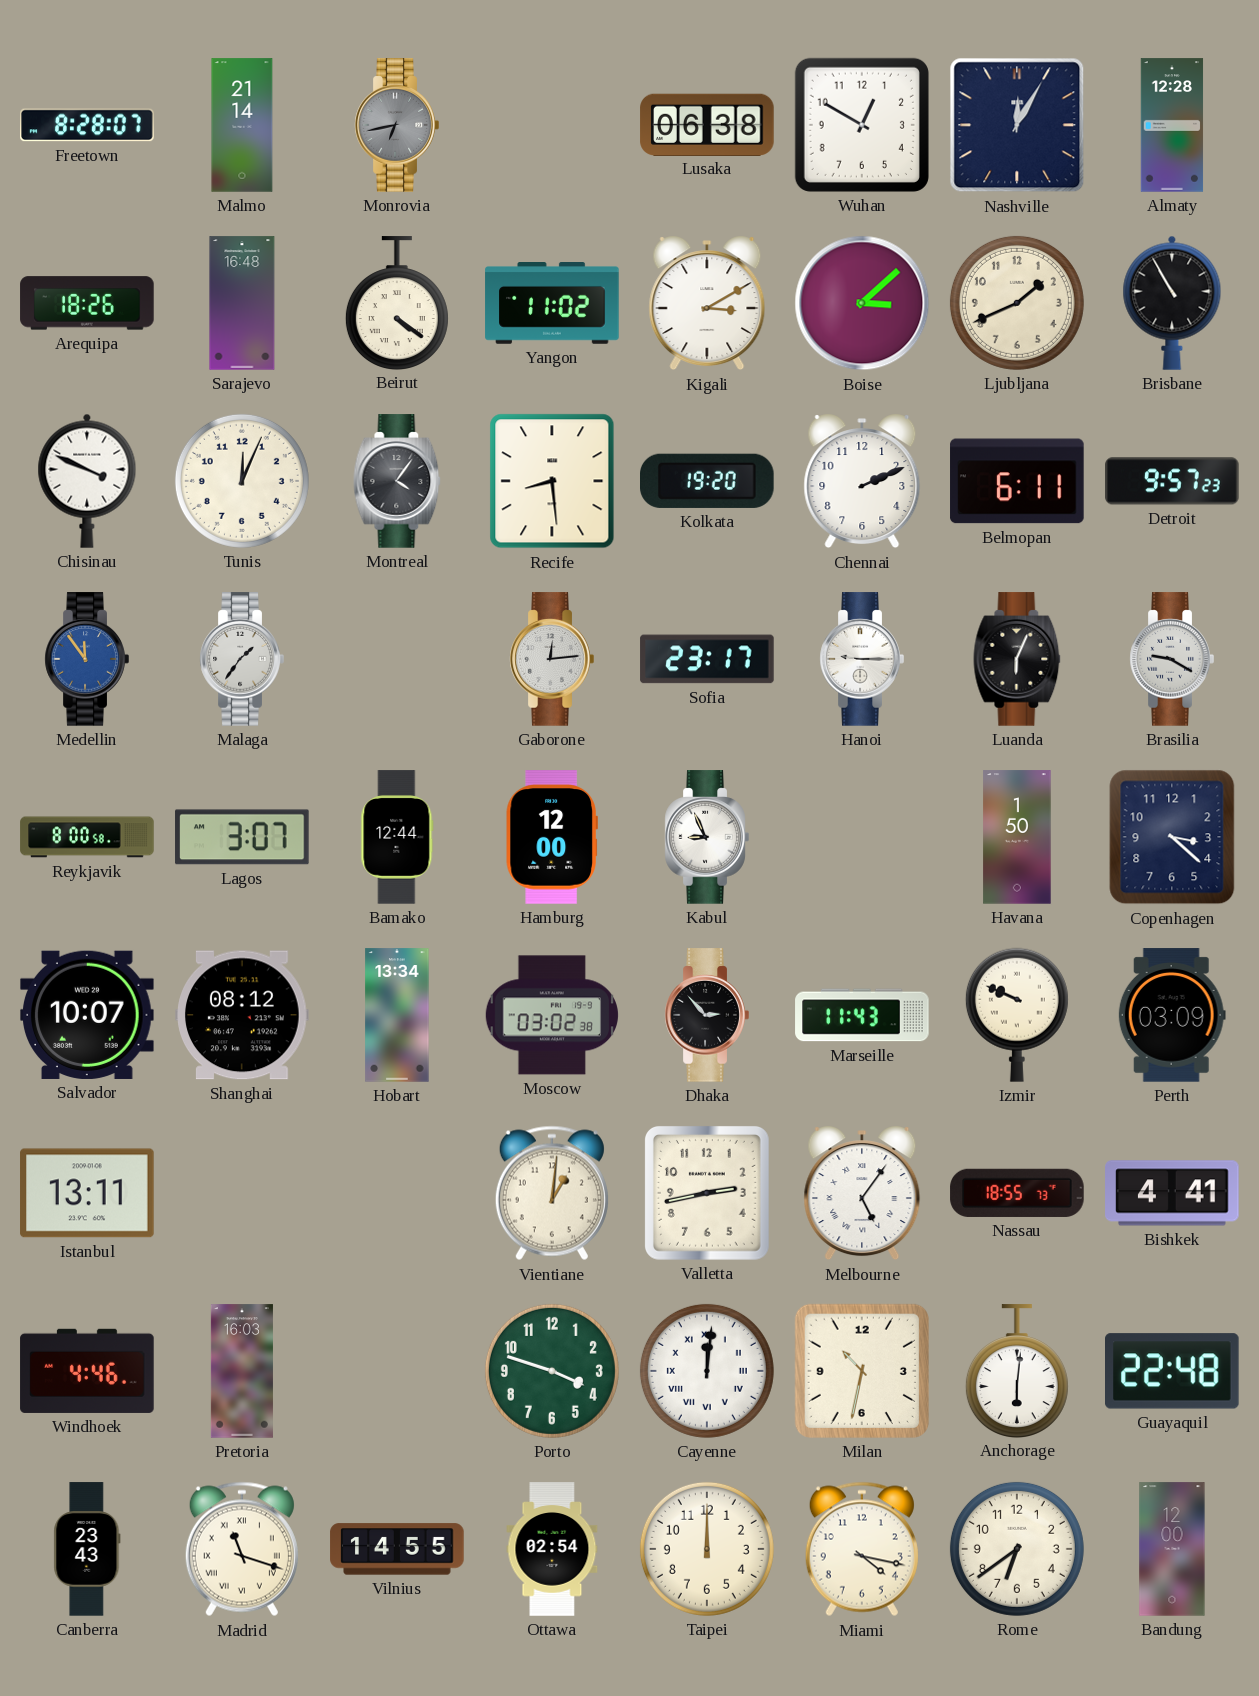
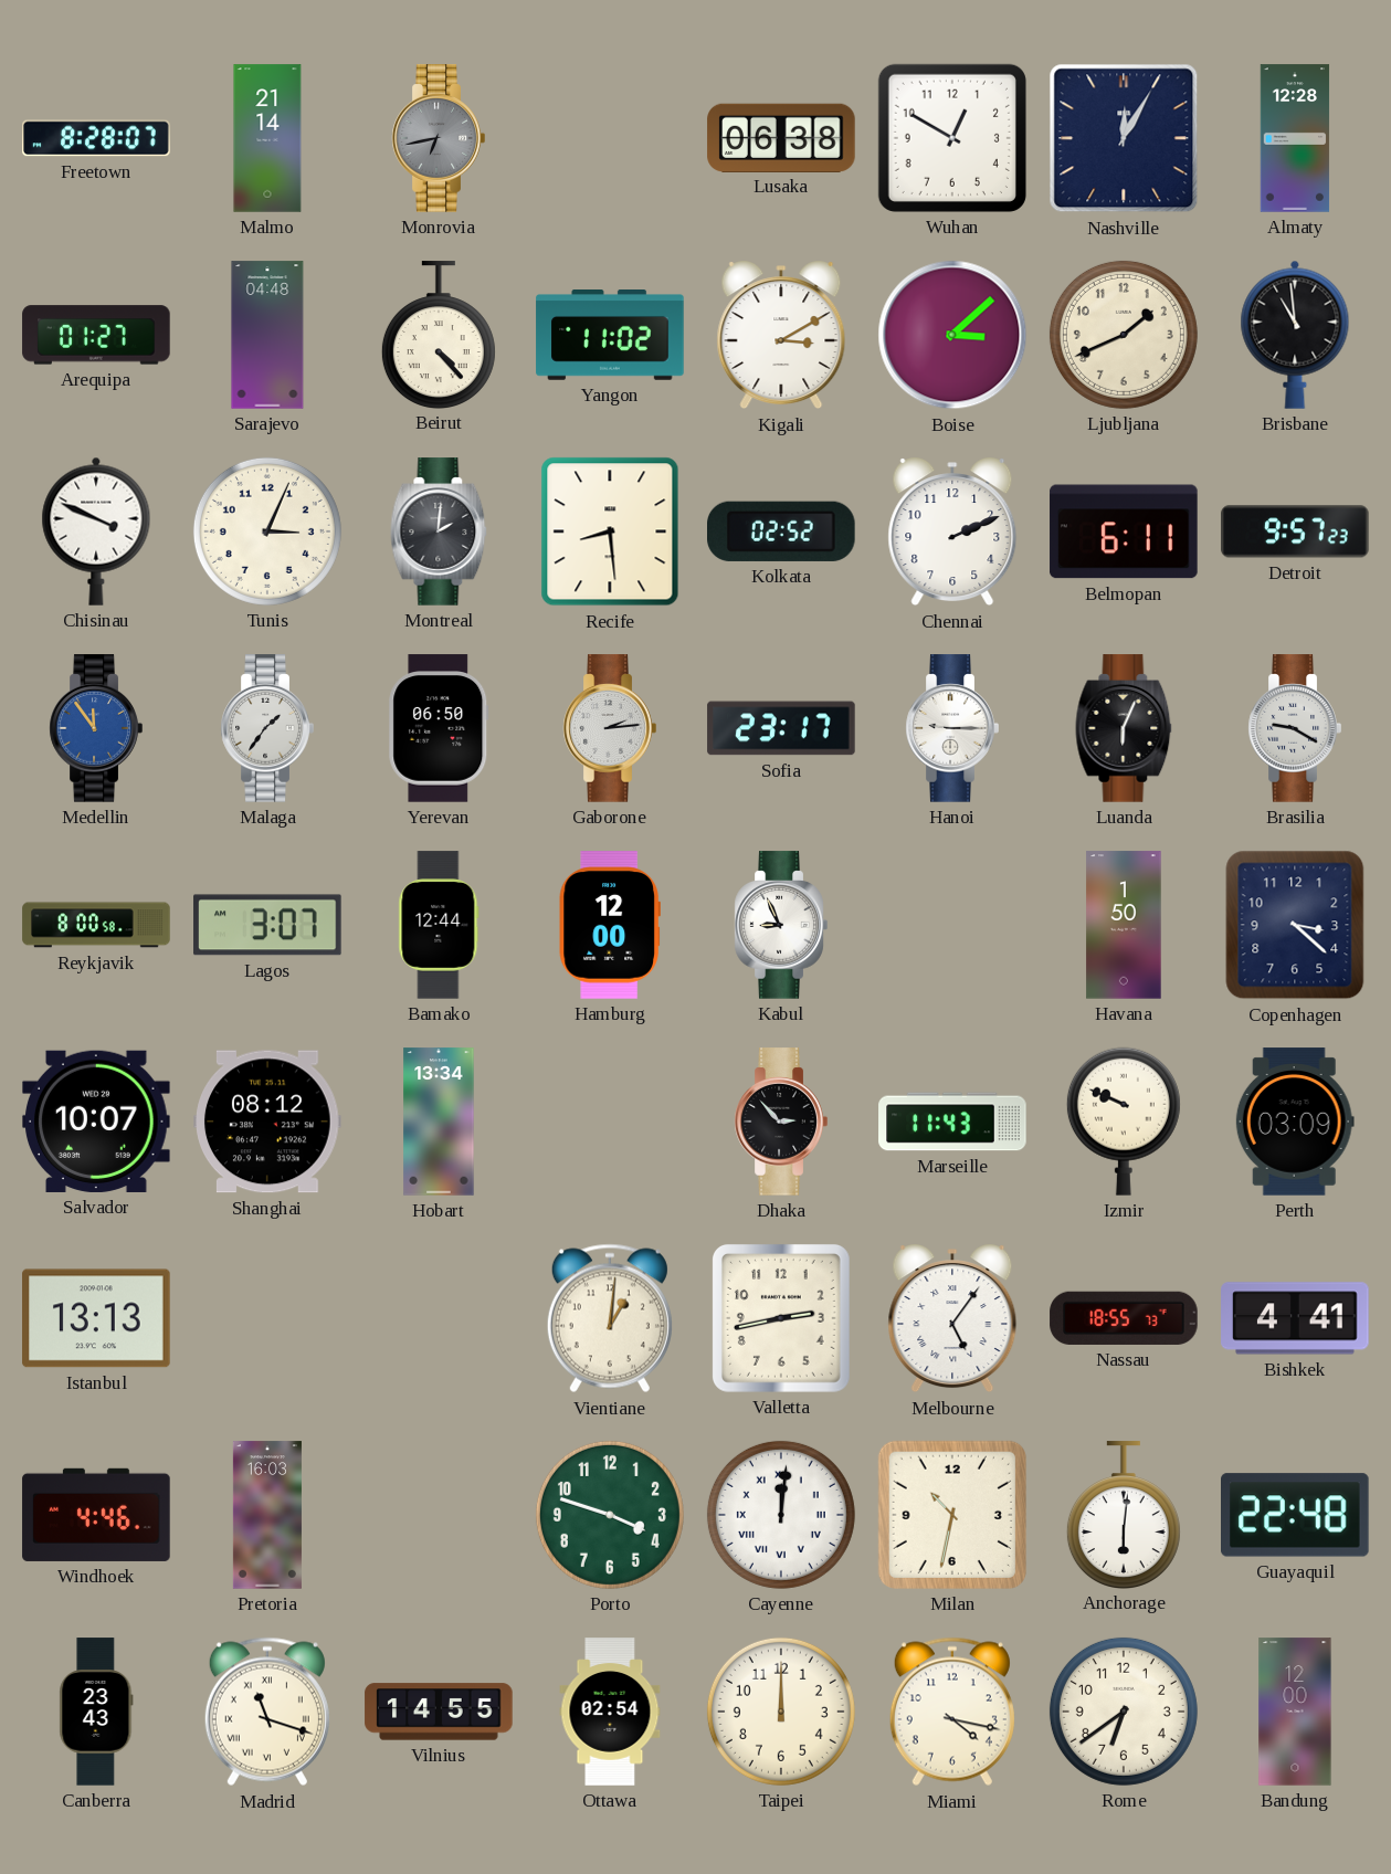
Arequipa: 18:26 -> 01:27 (96, 335)
Sarajevo: 16:48 -> 04:48 (267, 335)
Beirut: 4:21 -> 4:23 (439, 335)
Brisbane: 10:55 -> 10:59 (1295, 335)
Tunis: 12:04 -> 3:04 (267, 531)
Montreal: 4:06 -> 2:01 (439, 531)
Kolkata: 19:20 -> 02:52 (782, 531)
Yerevan: none -> 06:50 (439, 728)
Gaborone: 12:14 -> 2:14 (610, 728)
Moscow: 03:02 -> none (552, 1015)
Istanbul: 13:11 -> 13:13 (96, 1318)
